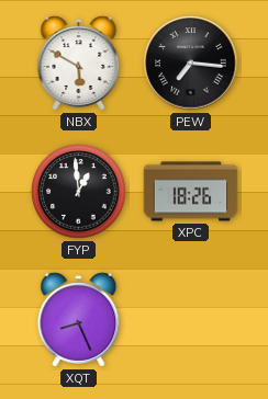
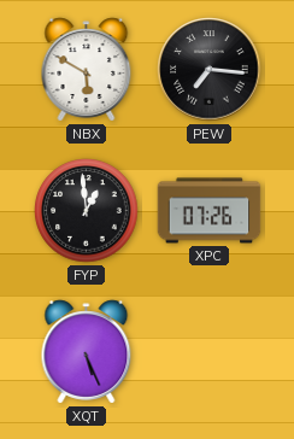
XPC: 18:26 -> 07:26 (210, 211)
XQT: 8:26 -> 5:26 (87, 352)
